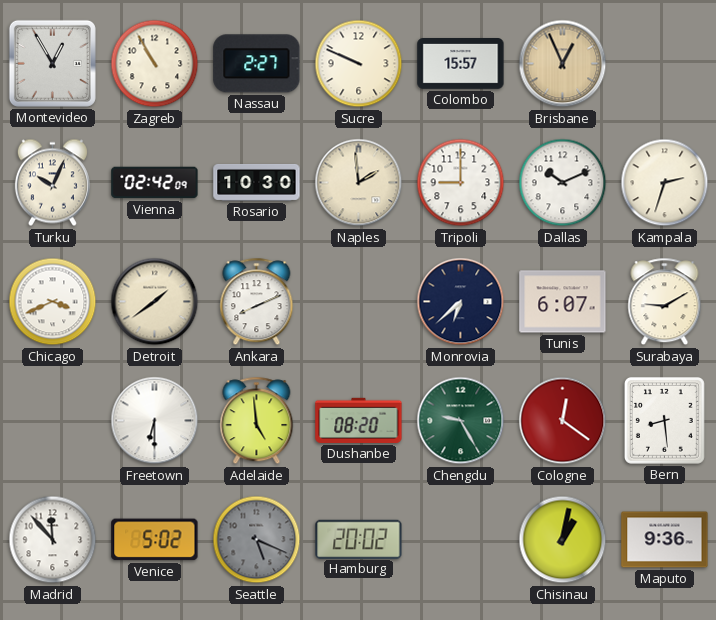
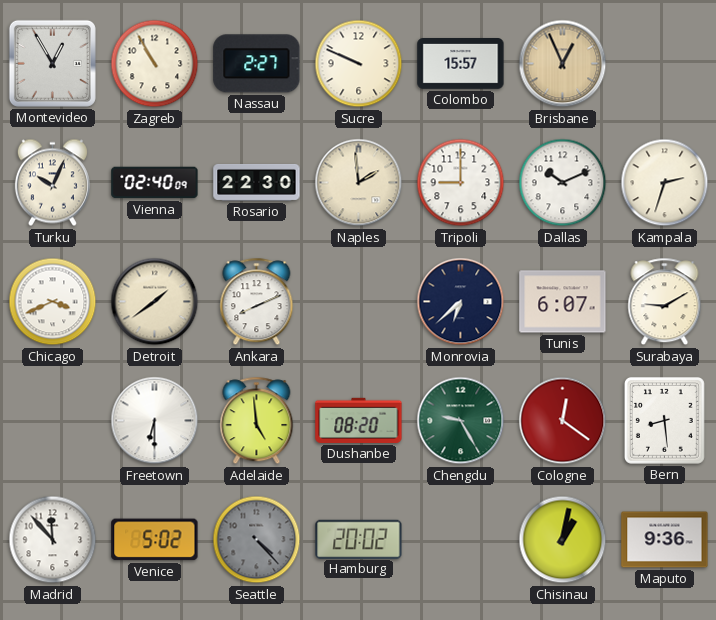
Vienna: 02:42 -> 02:40 (155, 183)
Rosario: 10:30 -> 22:30 (257, 182)
Seattle: 5:19 -> 4:23 (257, 540)
